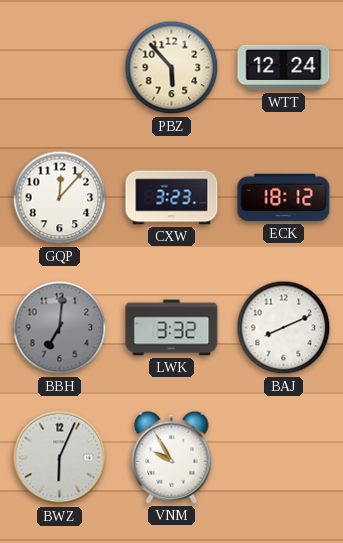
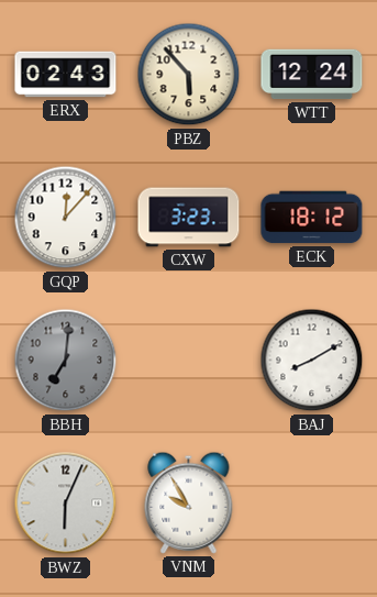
ERX: none -> 02:43 (66, 75)
LWK: 3:32 -> none (172, 328)
BAJ: 8:11 -> 8:10 (312, 361)
